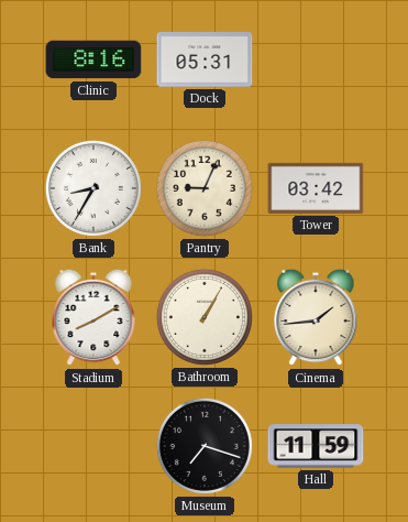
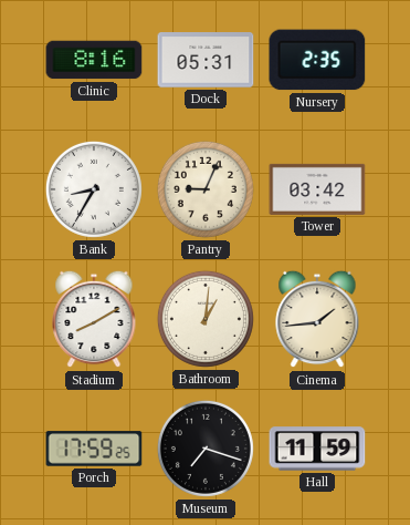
Nursery: none -> 2:35 (317, 60)
Bathroom: 1:05 -> 1:01 (206, 319)
Porch: none -> 17:59 (94, 449)
